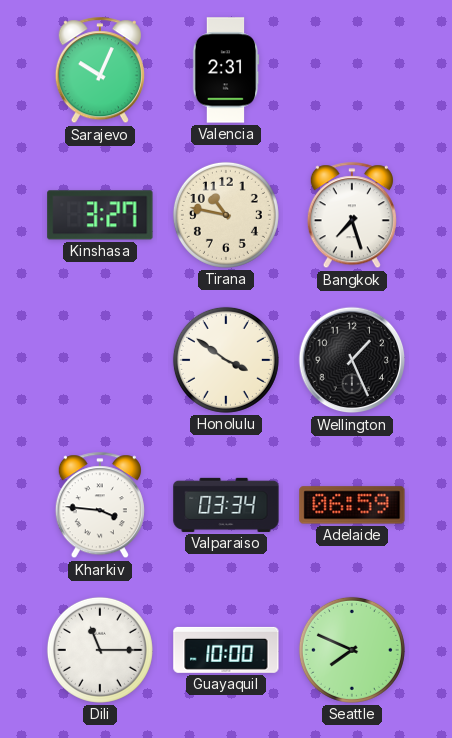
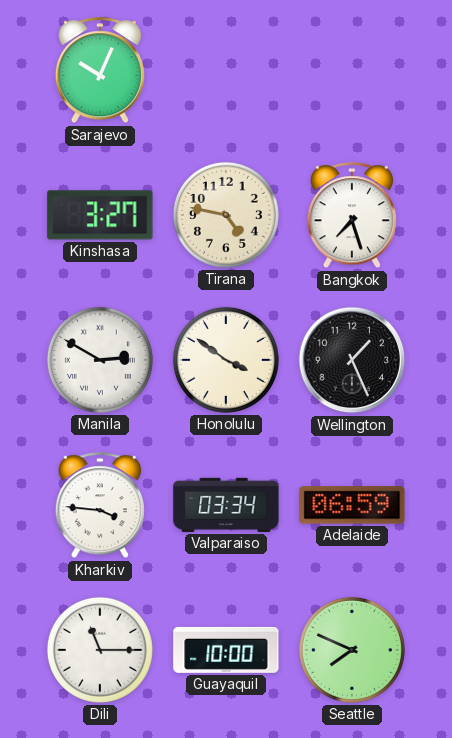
Valencia: 2:31 -> none (226, 70)
Tirana: 10:47 -> 4:47 (226, 215)
Manila: none -> 2:50 (100, 360)
